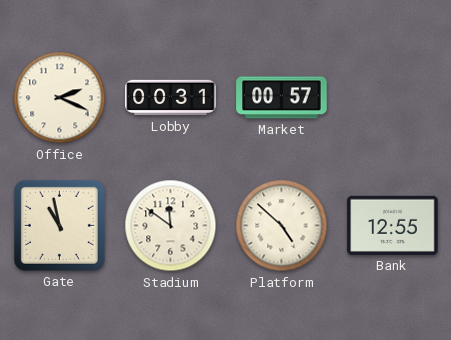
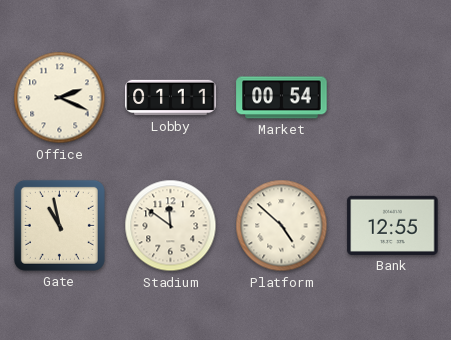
Lobby: 00:31 -> 01:11 (171, 98)
Market: 00:57 -> 00:54 (282, 98)
